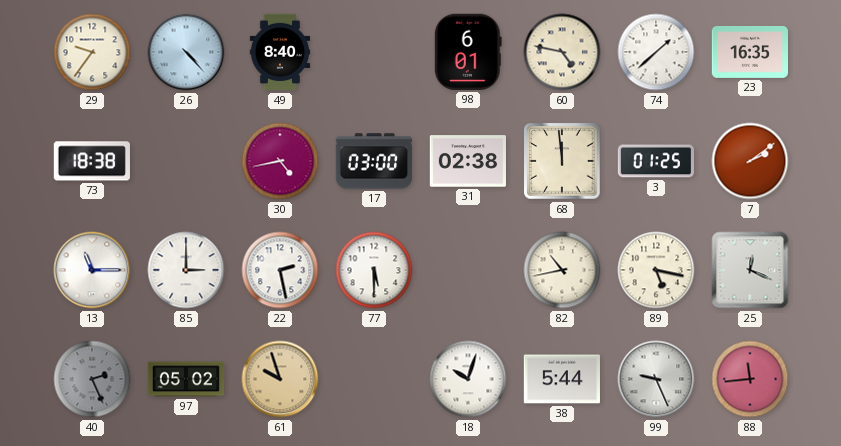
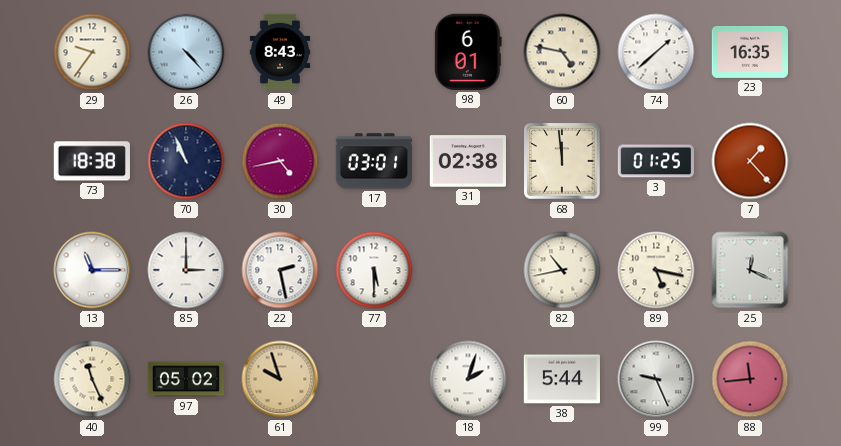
49: 8:40 -> 8:43 (280, 52)
70: none -> 10:56 (186, 161)
17: 03:00 -> 03:01 (373, 161)
7: 2:09 -> 1:23 (750, 161)
40: 2:26 -> 11:26 (92, 379)
40 dial: grey -> cream (92, 379)
18: 10:03 -> 2:03 (468, 379)
